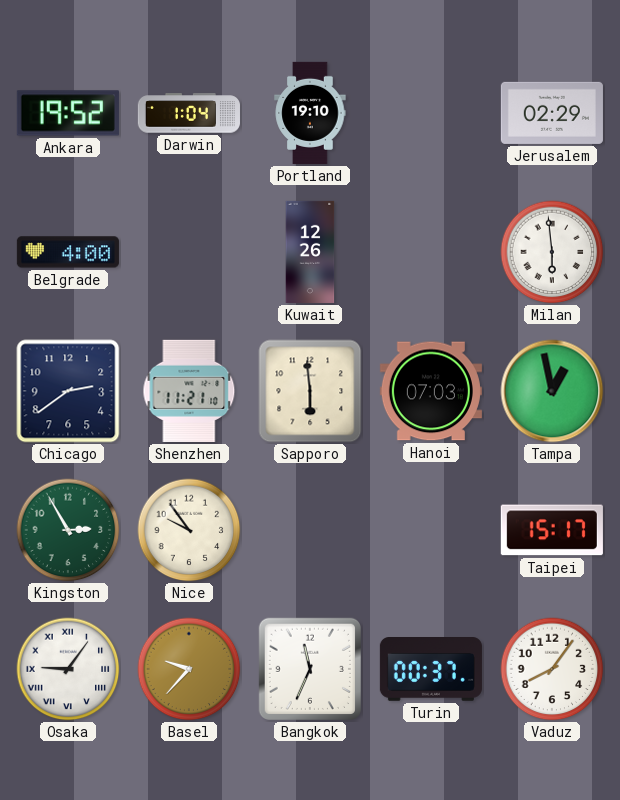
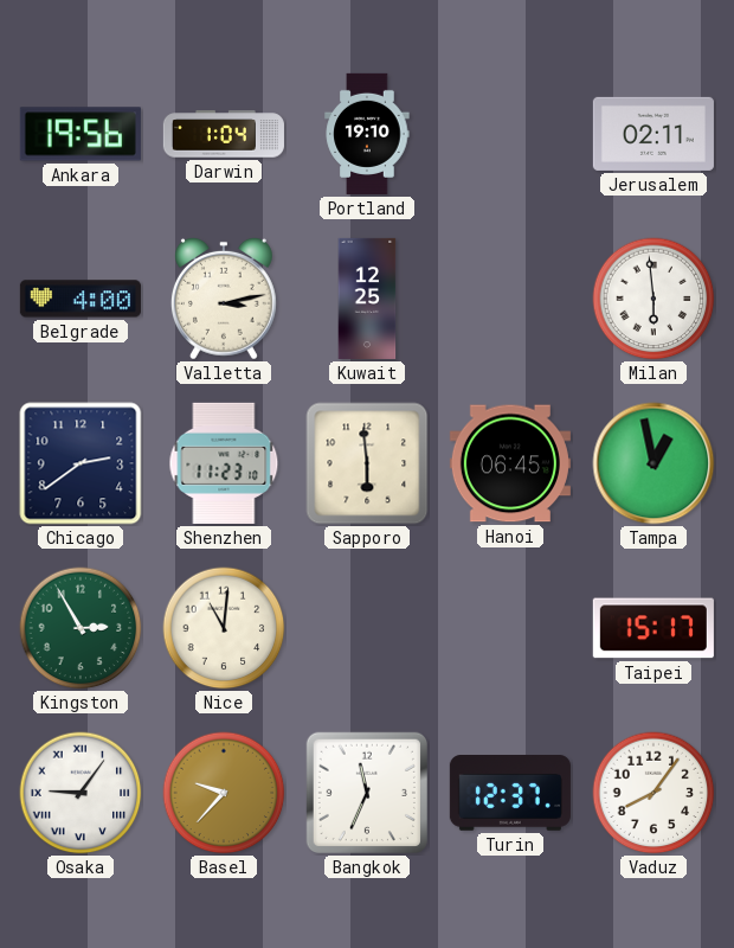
Ankara: 19:52 -> 19:56 (81, 134)
Jerusalem: 02:29 -> 02:11 (653, 134)
Valletta: none -> 3:13 (224, 299)
Kuwait: 12:26 -> 12:25 (367, 299)
Shenzhen: 11:21 -> 11:23 (224, 463)
Hanoi: 07:03 -> 06:45 (510, 463)
Nice: 9:54 -> 11:01 (224, 628)
Turin: 00:37 -> 12:37 (510, 793)
